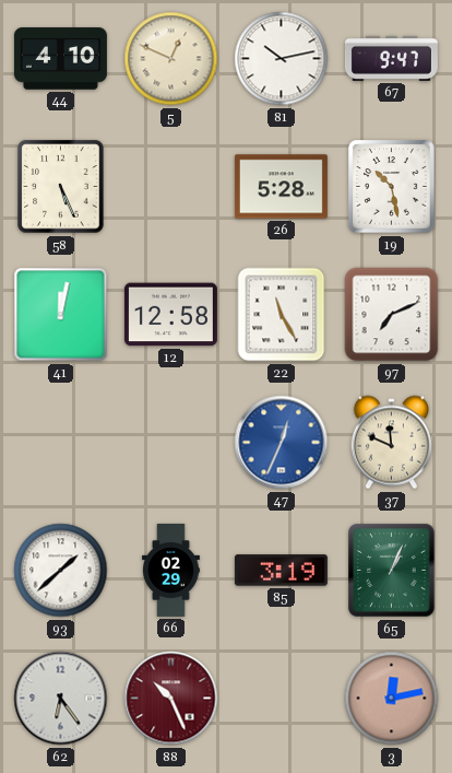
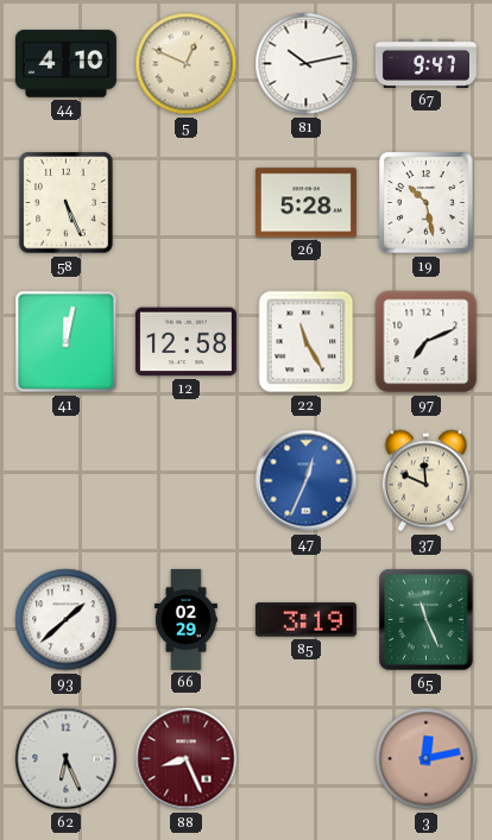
65: 1:04 -> 11:26 (427, 620)
62: 6:24 -> 6:26 (67, 759)
88: 10:26 -> 8:26 (187, 759)
